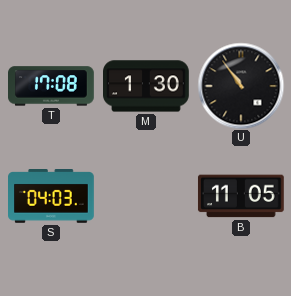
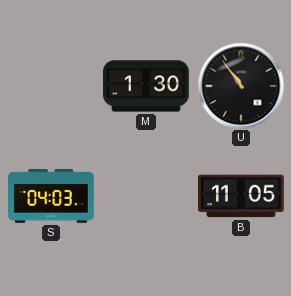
T: 17:08 -> none (52, 86)
